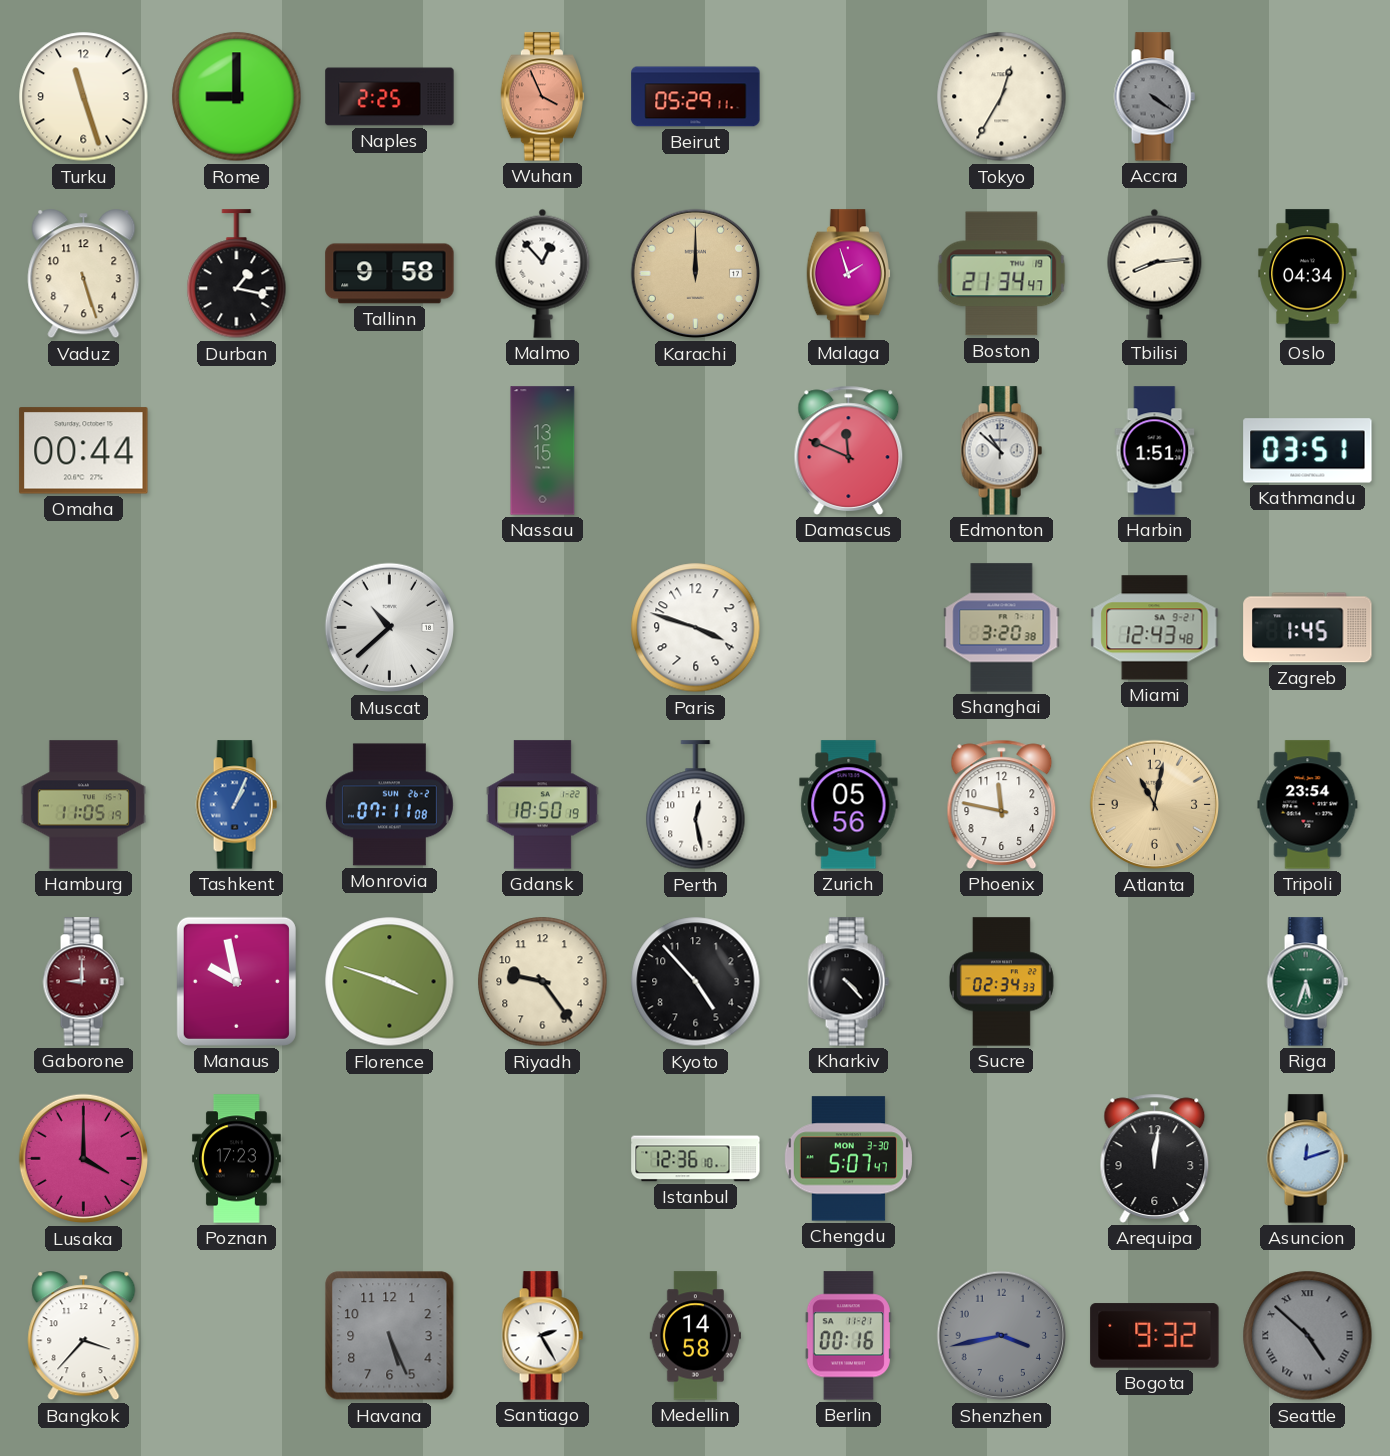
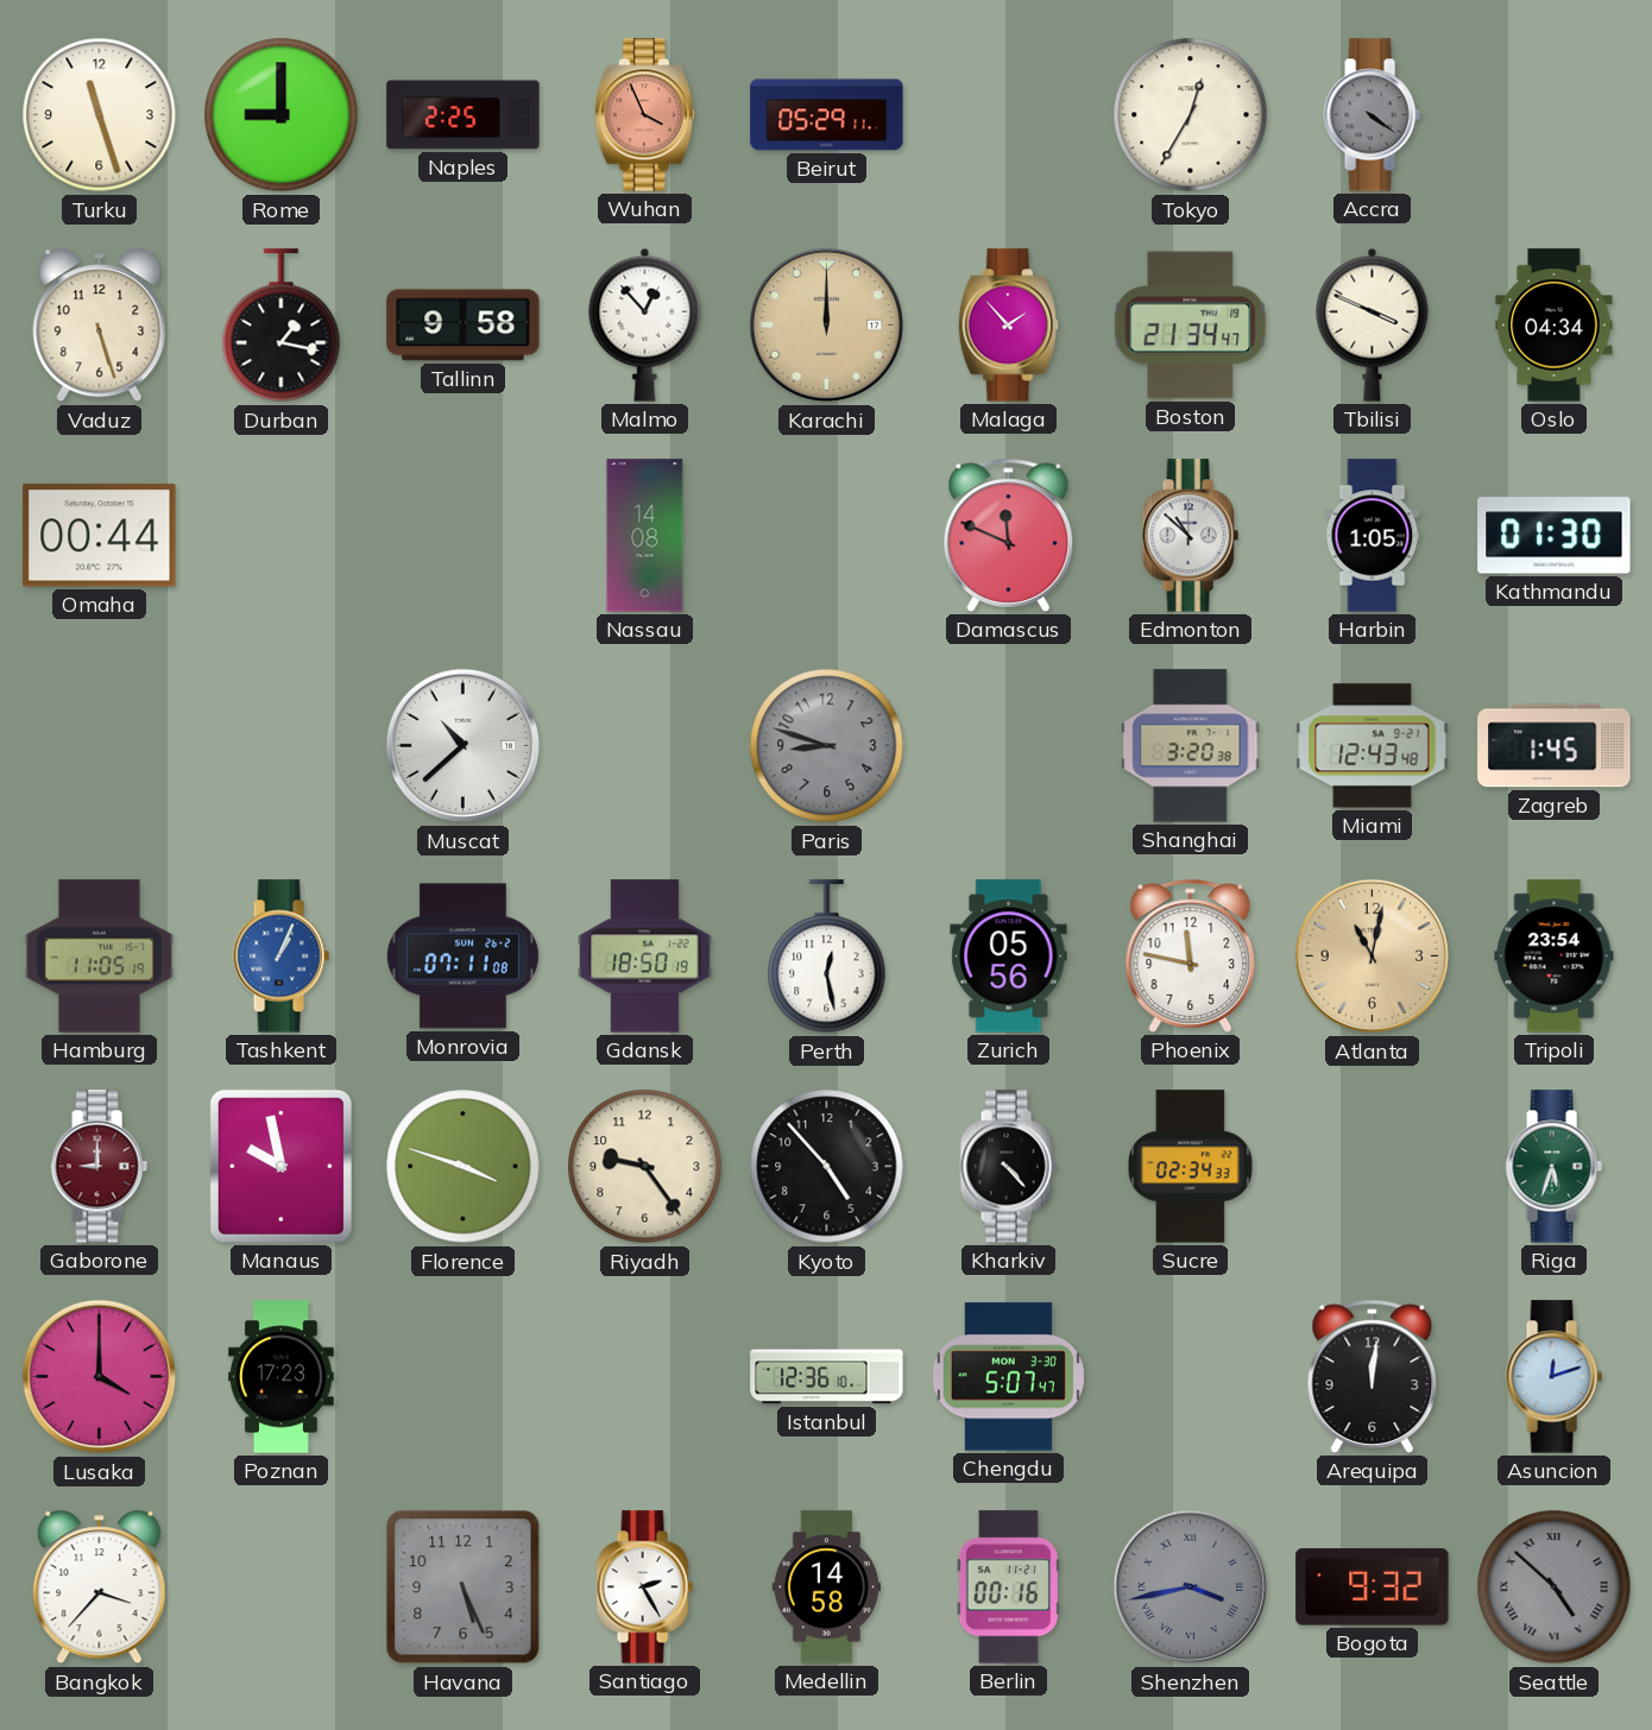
Malaga: 1:57 -> 1:53 (1009, 326)
Tbilisi: 8:14 -> 3:49 (1373, 324)
Nassau: 13:15 -> 14:08 (645, 536)
Harbin: 1:51 -> 1:05 (1373, 536)
Kathmandu: 03:51 -> 01:30 (1555, 536)
Paris: 3:48 -> 8:48 (827, 746)
Paris dial: white -> grey (827, 746)
Shenzhen numerals: Arabic -> Roman (1191, 1587)
